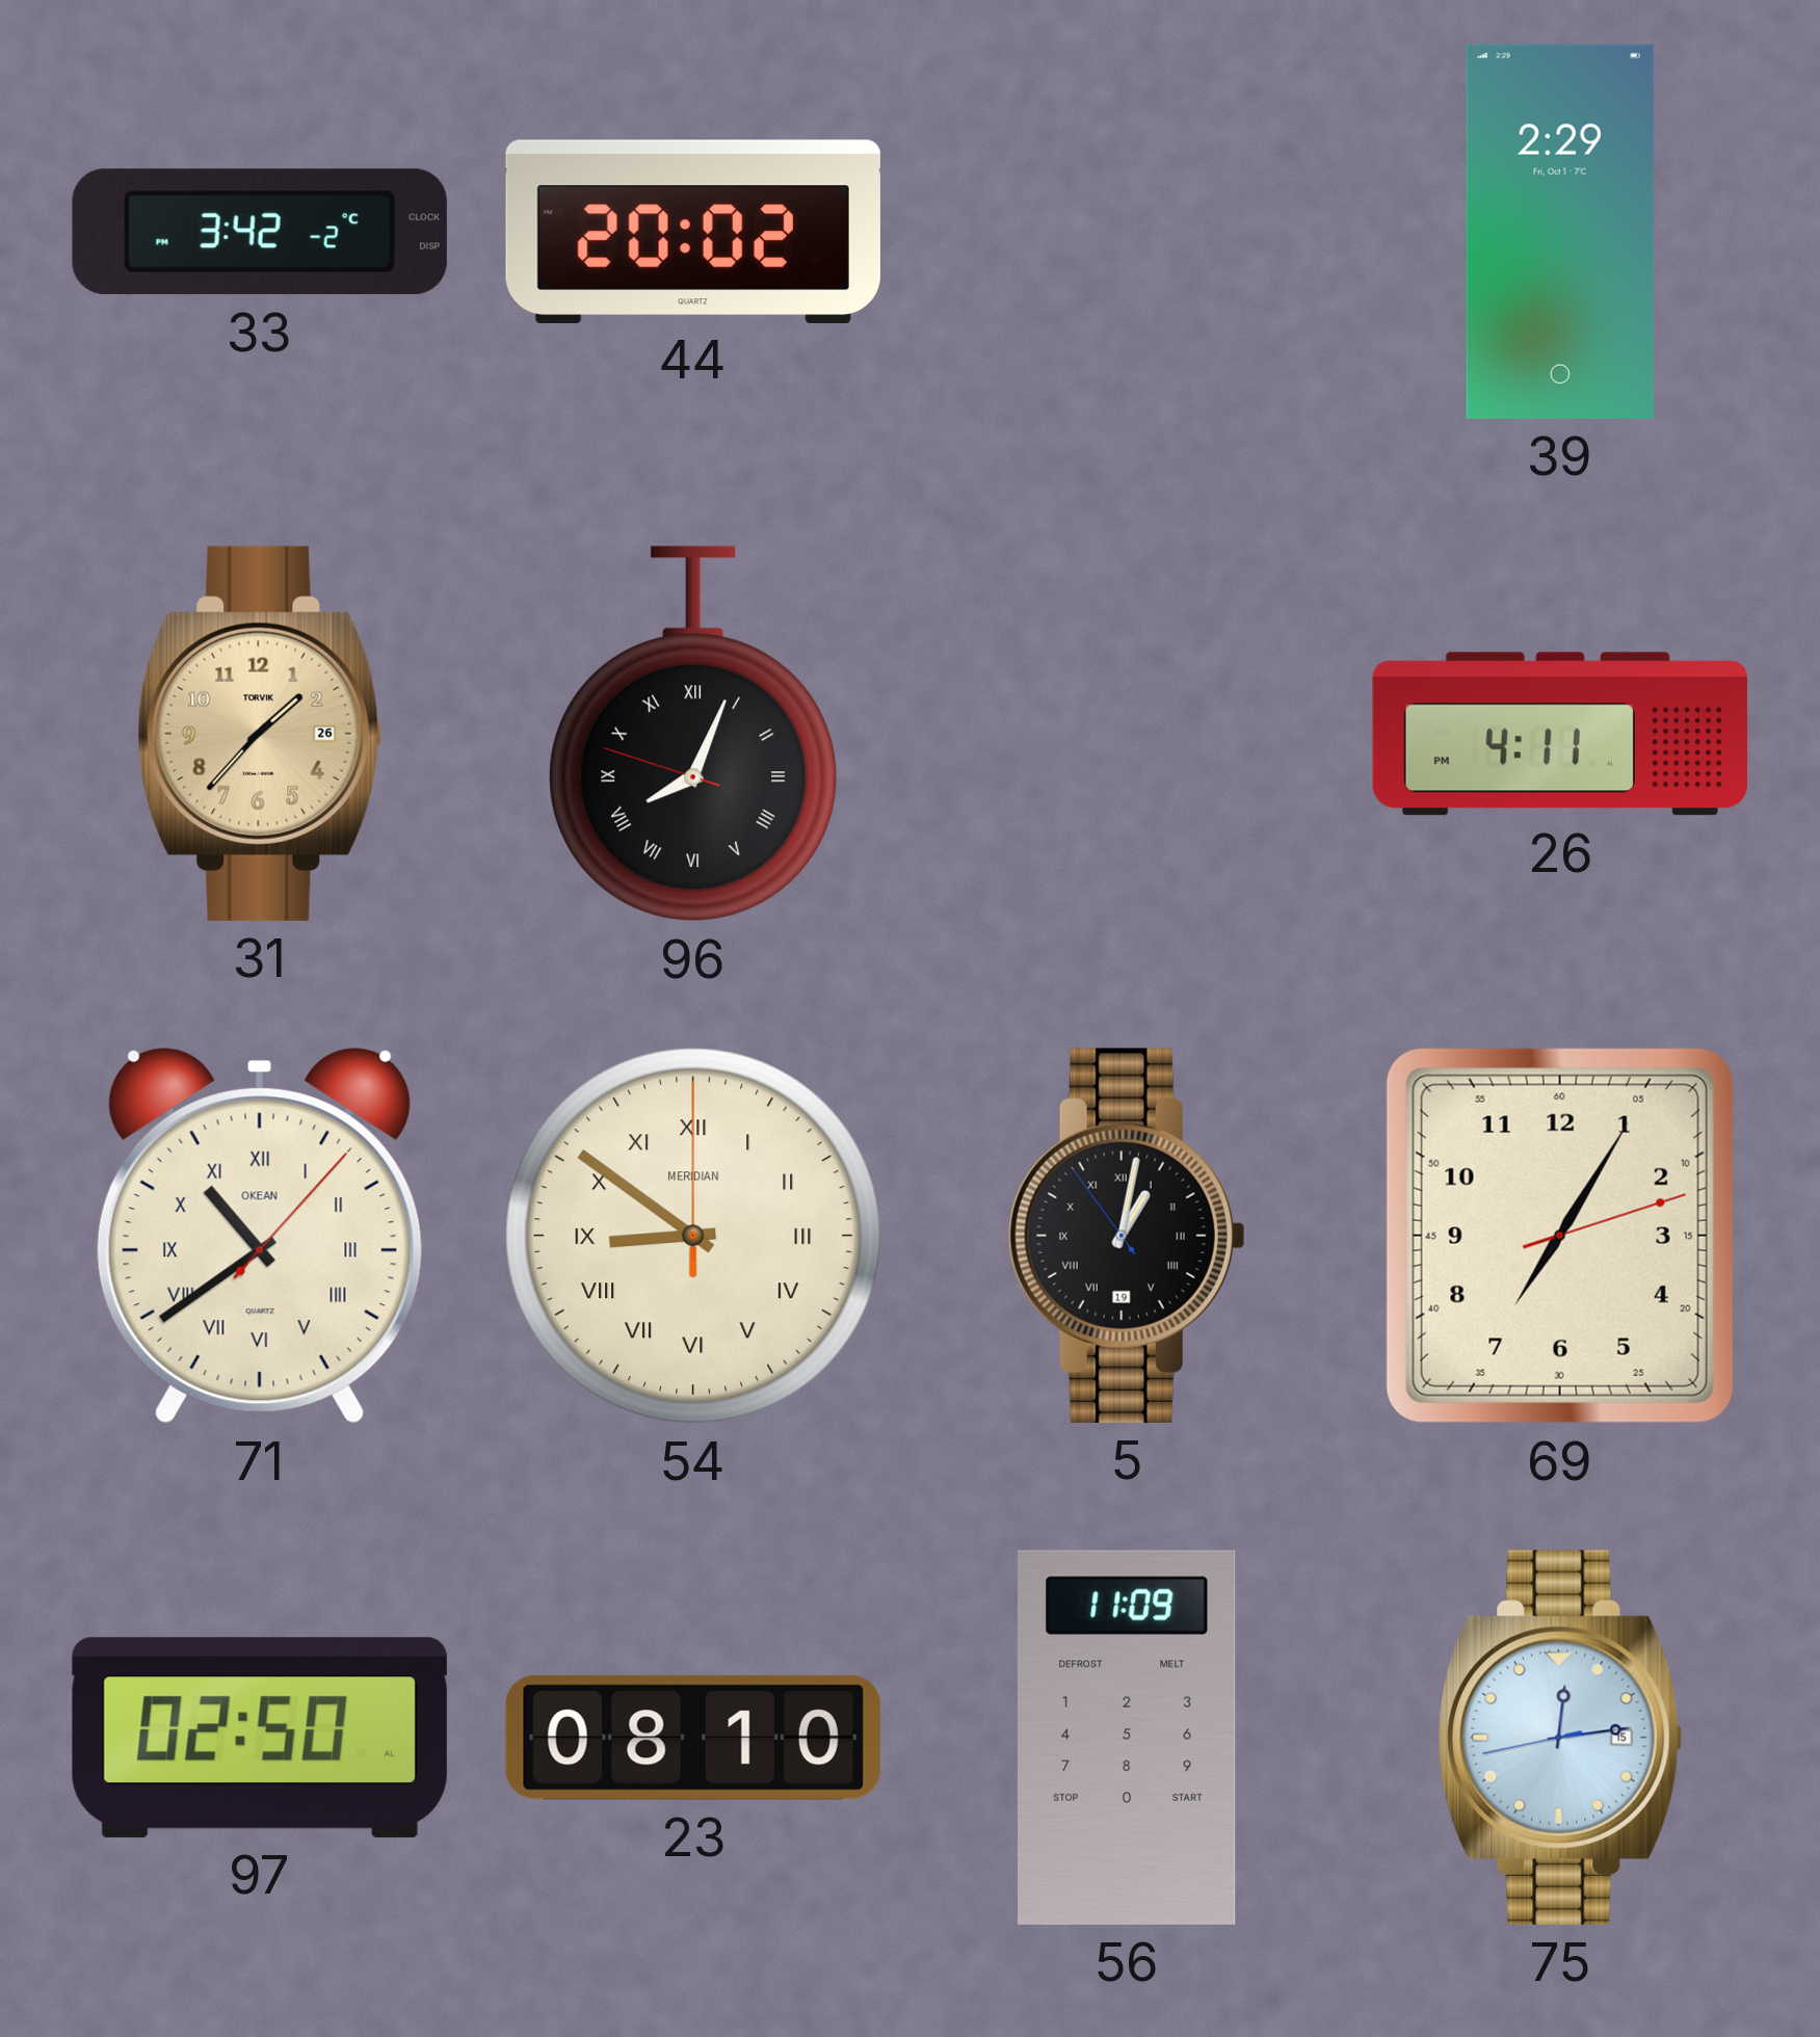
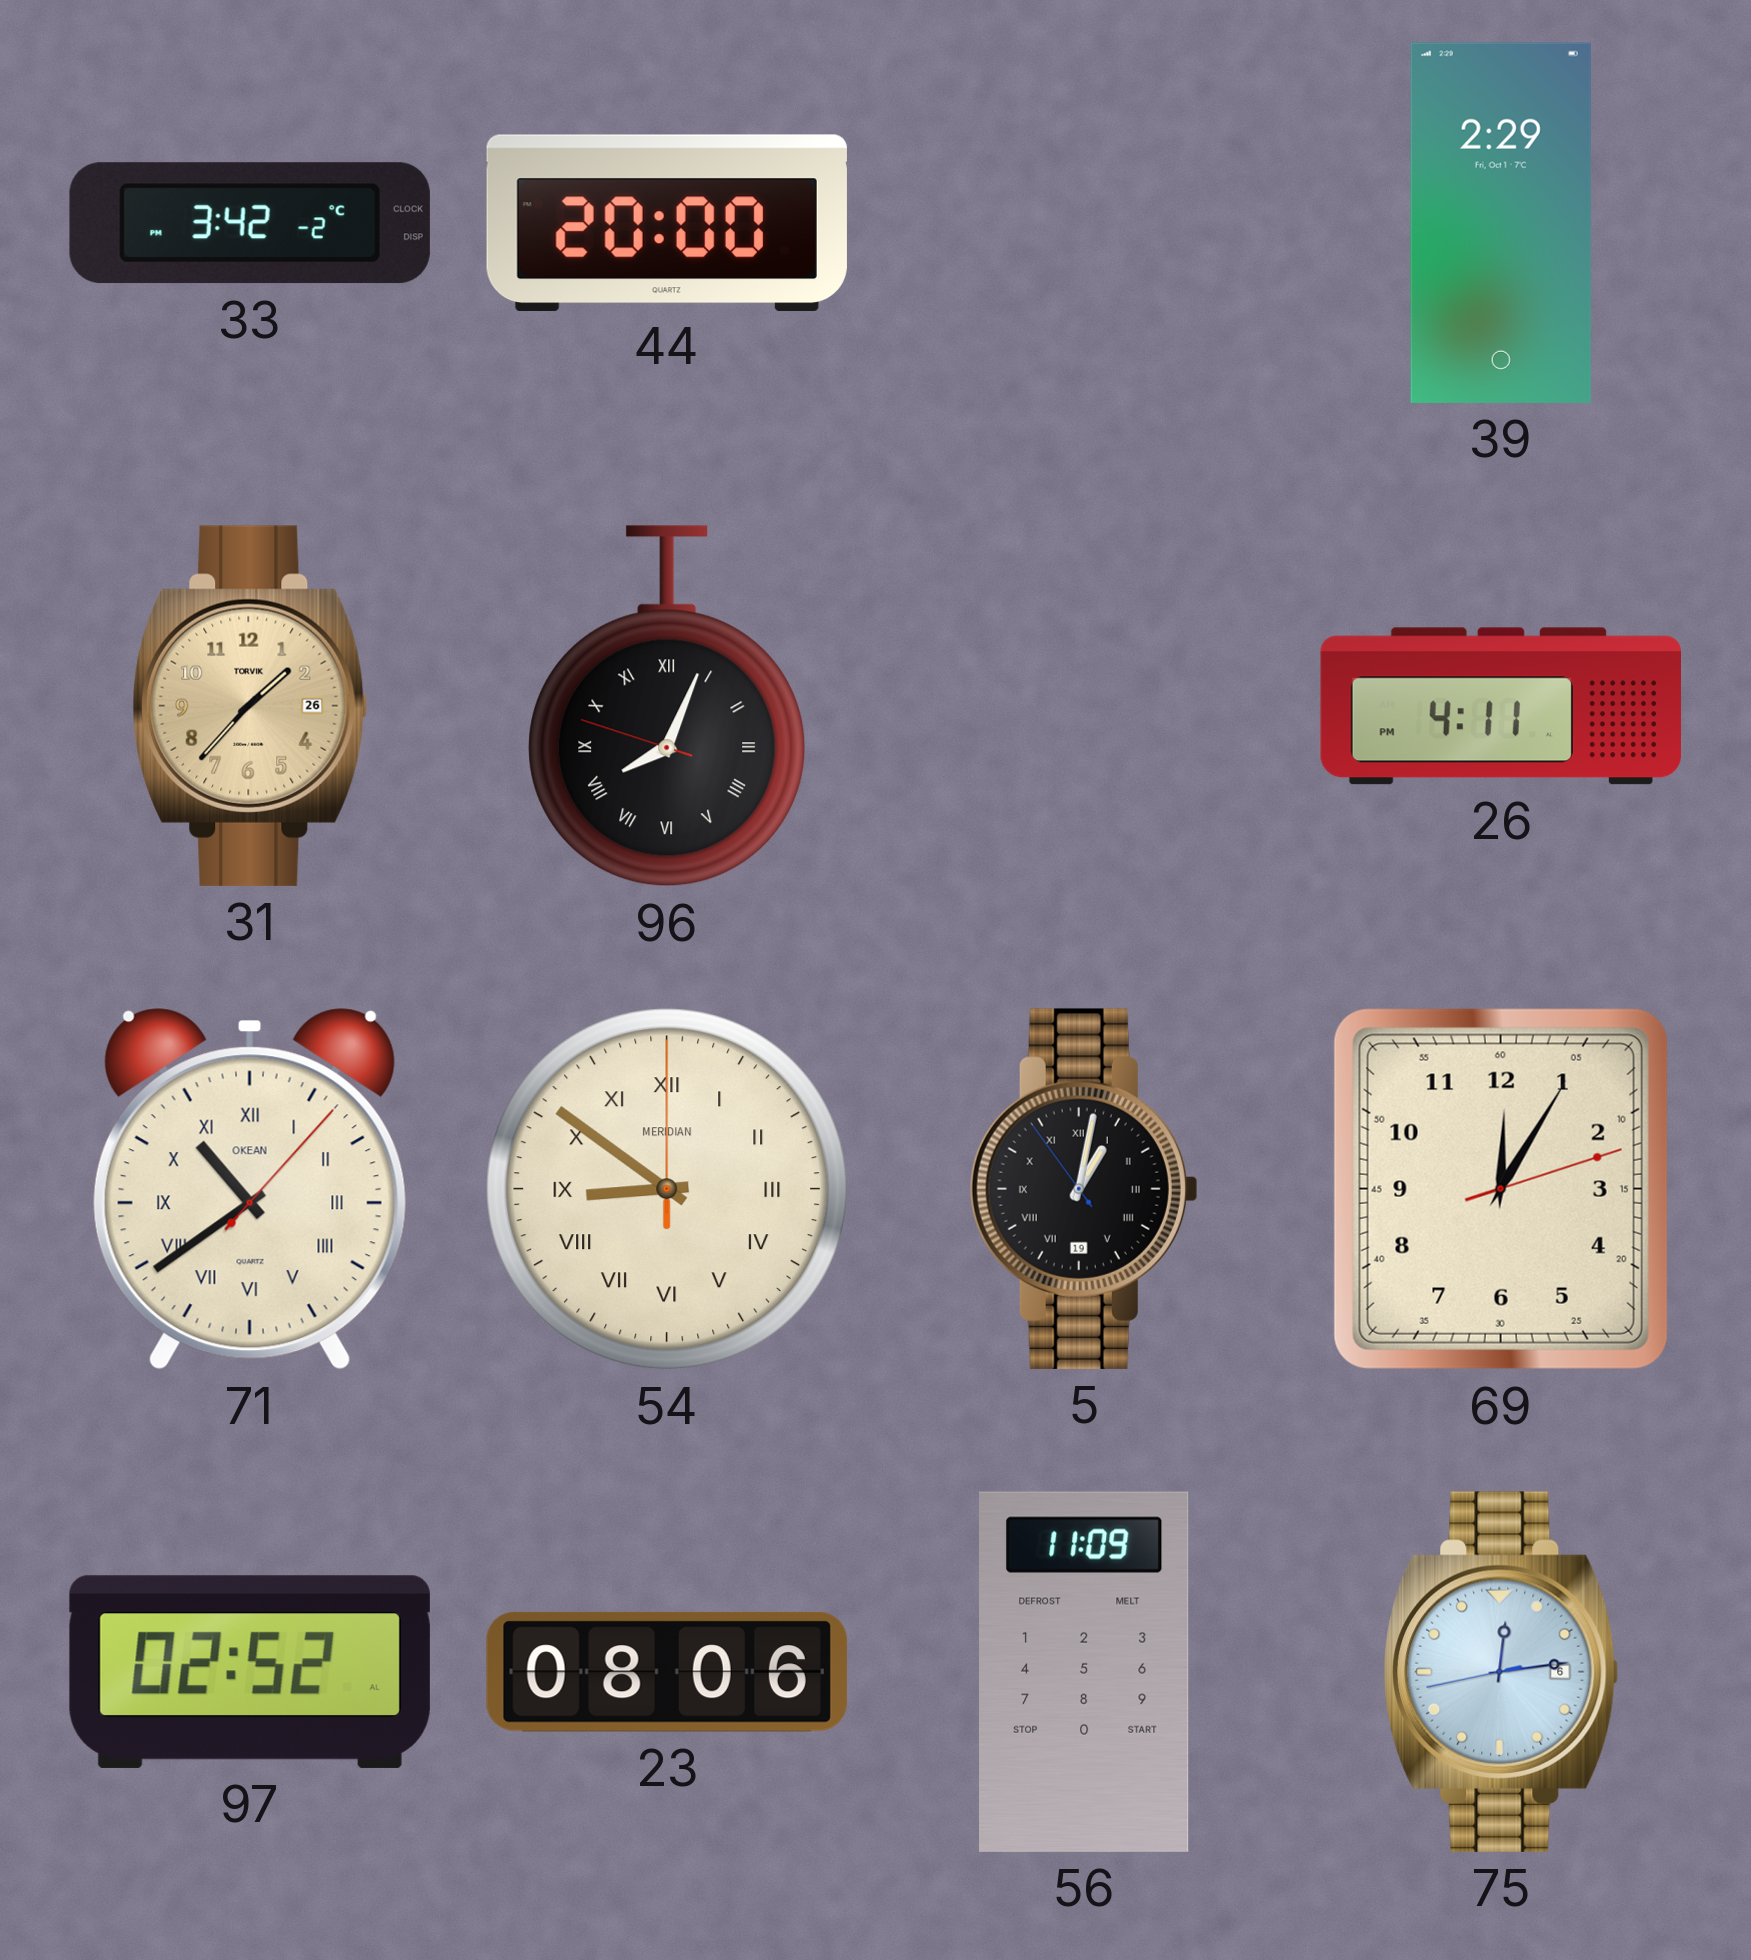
44: 20:02 -> 20:00 (667, 222)
69: 7:05 -> 12:05 (1501, 1189)
97: 02:50 -> 02:52 (250, 1672)
23: 08:10 -> 08:06 (667, 1672)
75 date: 15 -> 6 (1501, 1672)
